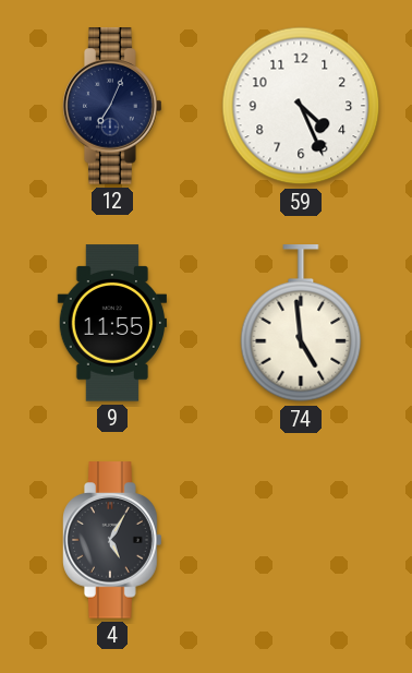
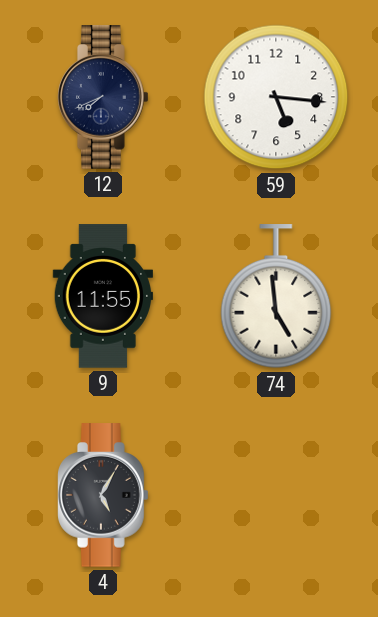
12: 7:04 -> 7:41 (103, 97)
59: 4:26 -> 5:16 (276, 97)
